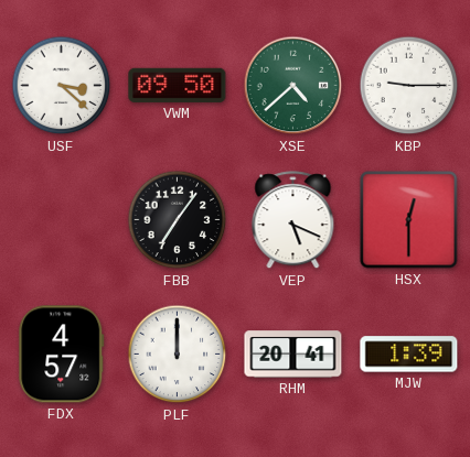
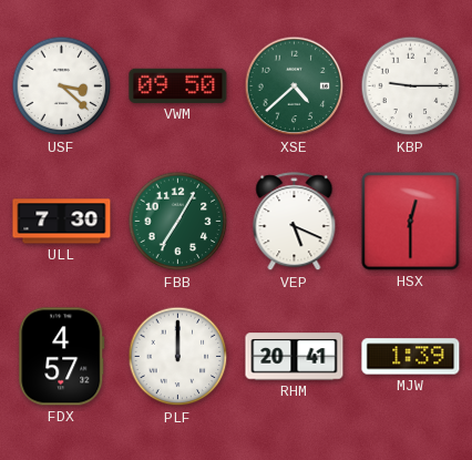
ULL: none -> 7:30 (62, 222)
FBB: 7:06 -> 7:05 (178, 222)
FBB dial: black -> green (178, 222)
